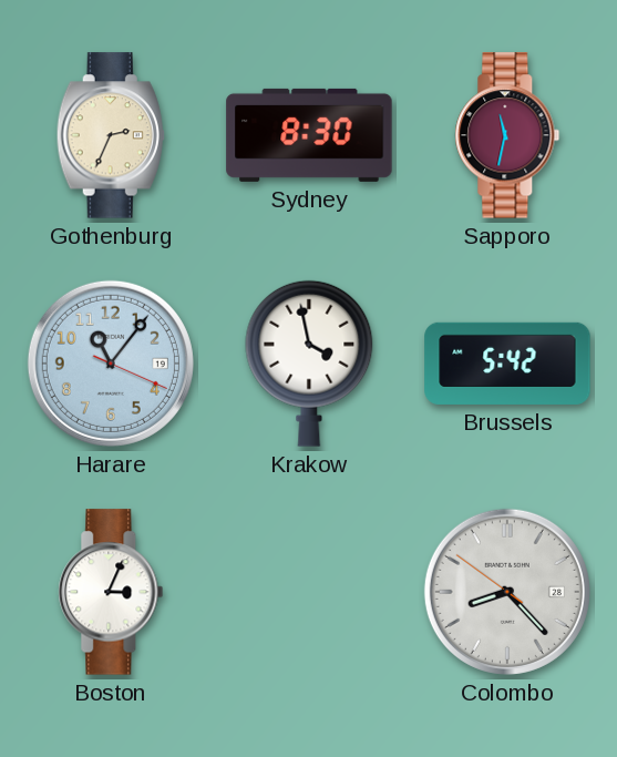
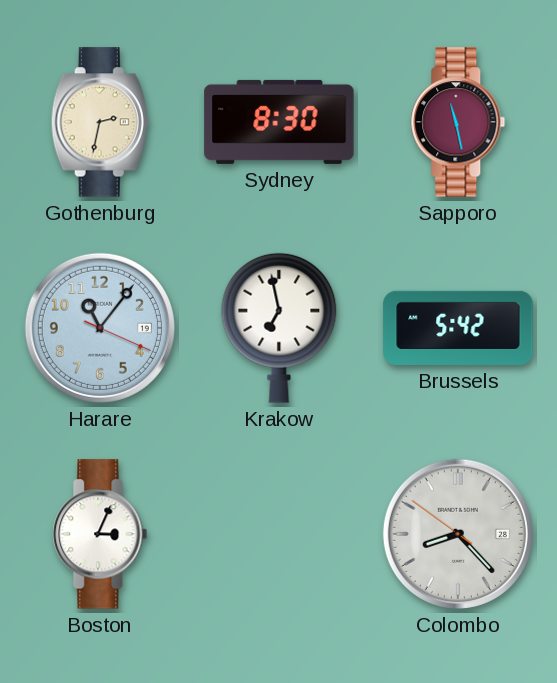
Gothenburg: 2:34 -> 2:32 (100, 122)
Sapporo: 11:32 -> 11:28 (458, 122)
Krakow: 3:58 -> 6:58 (279, 328)
